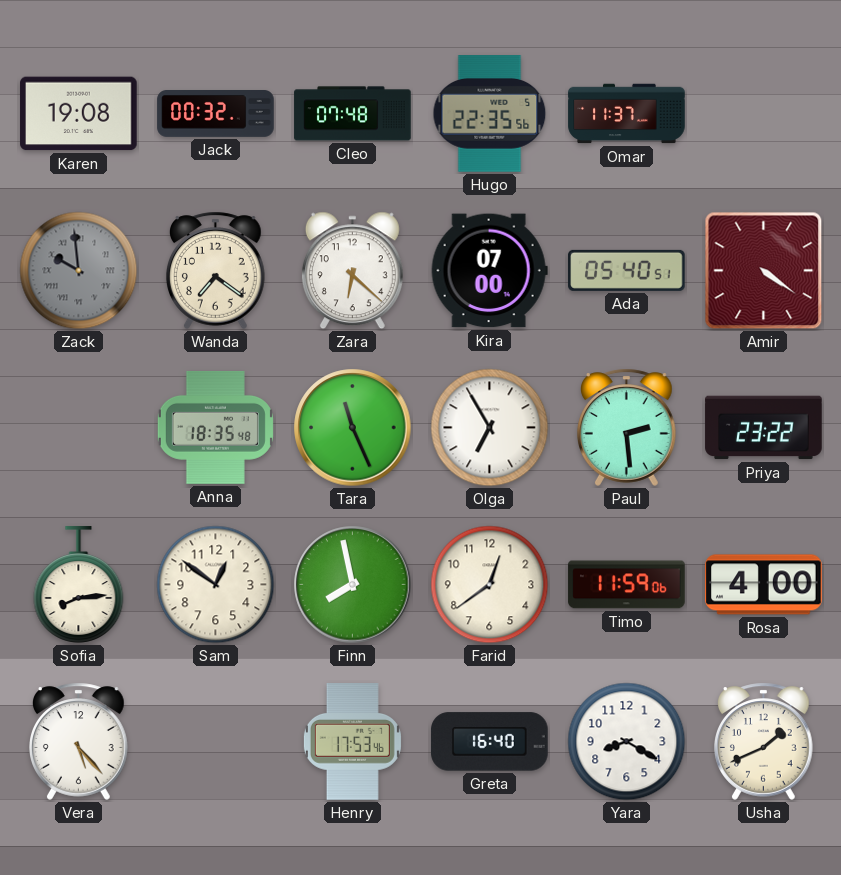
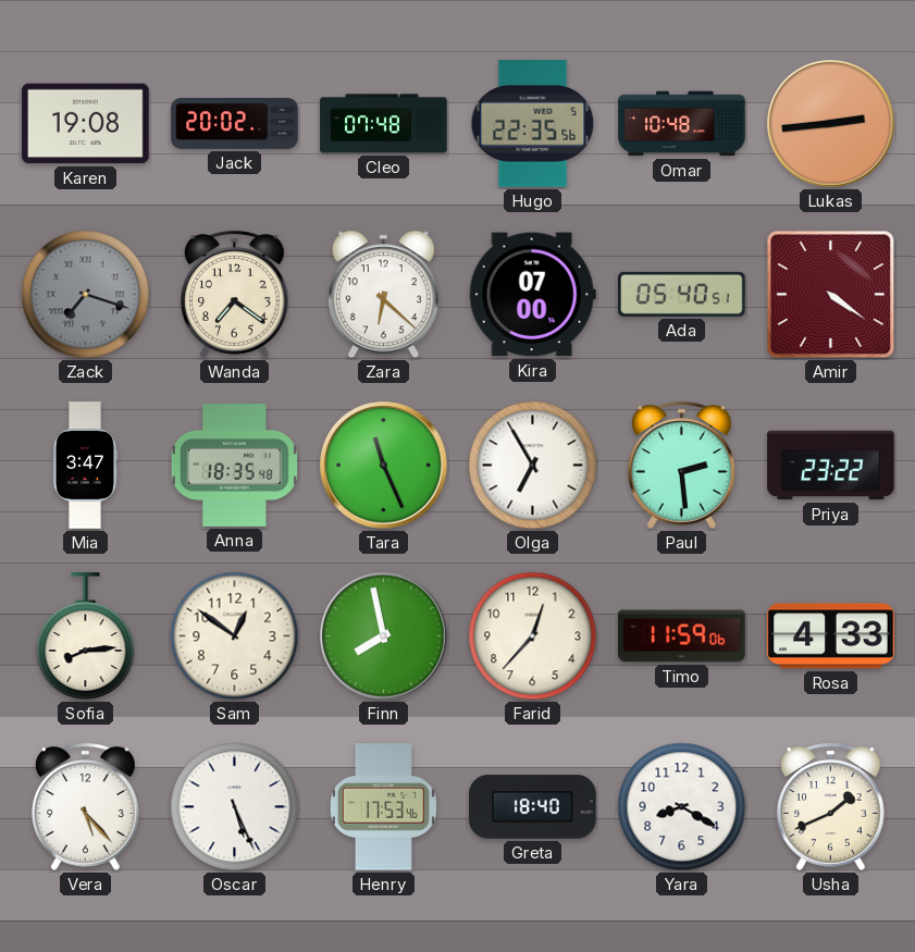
Jack: 00:32 -> 20:02 (235, 124)
Omar: 11:37 -> 10:48 (682, 124)
Lukas: none -> 2:44 (831, 124)
Zack: 9:59 -> 7:18 (86, 295)
Mia: none -> 3:47 (85, 466)
Farid: 12:39 -> 12:37 (533, 636)
Rosa: 4:00 -> 4:33 (831, 636)
Oscar: none -> 5:26 (235, 807)
Greta: 16:40 -> 18:40 (533, 807)
